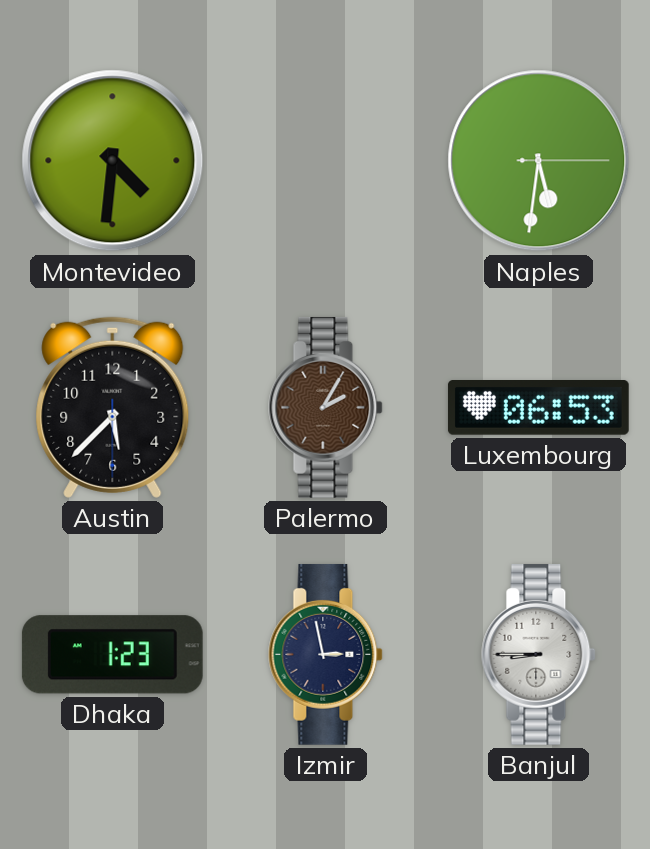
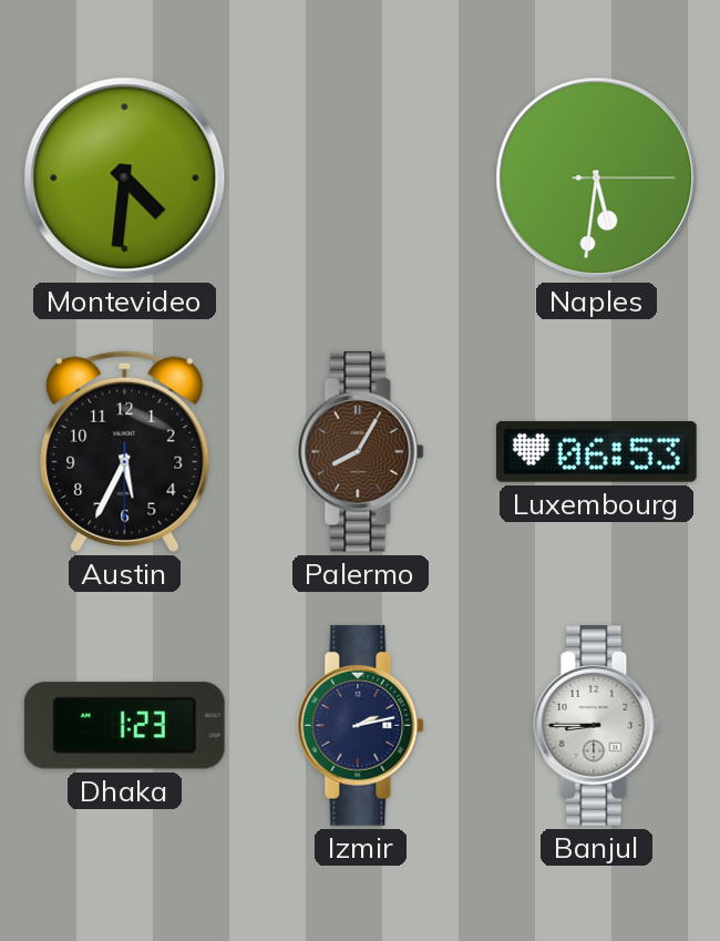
Austin: 5:37 -> 5:34 (125, 451)
Palermo: 2:05 -> 8:05 (361, 451)
Izmir: 2:58 -> 2:13 (361, 725)
